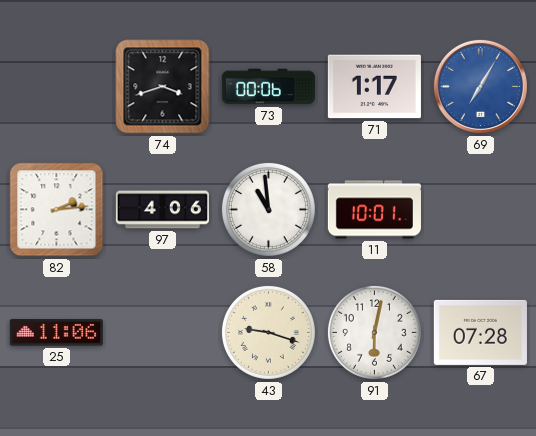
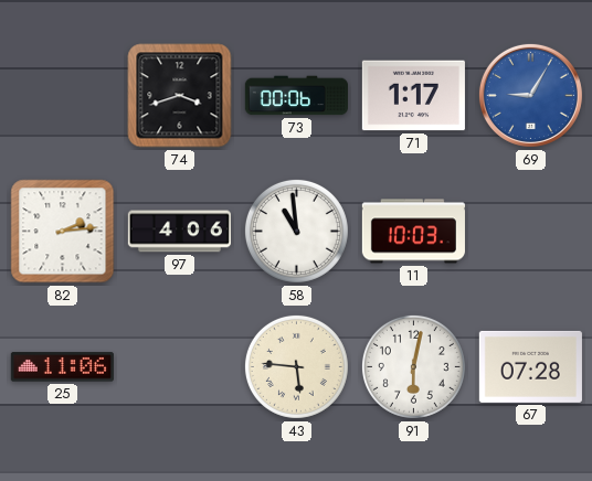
69: 7:05 -> 9:05 (530, 95)
11: 10:01 -> 10:03 (413, 232)
43: 9:18 -> 5:46 (296, 366)
